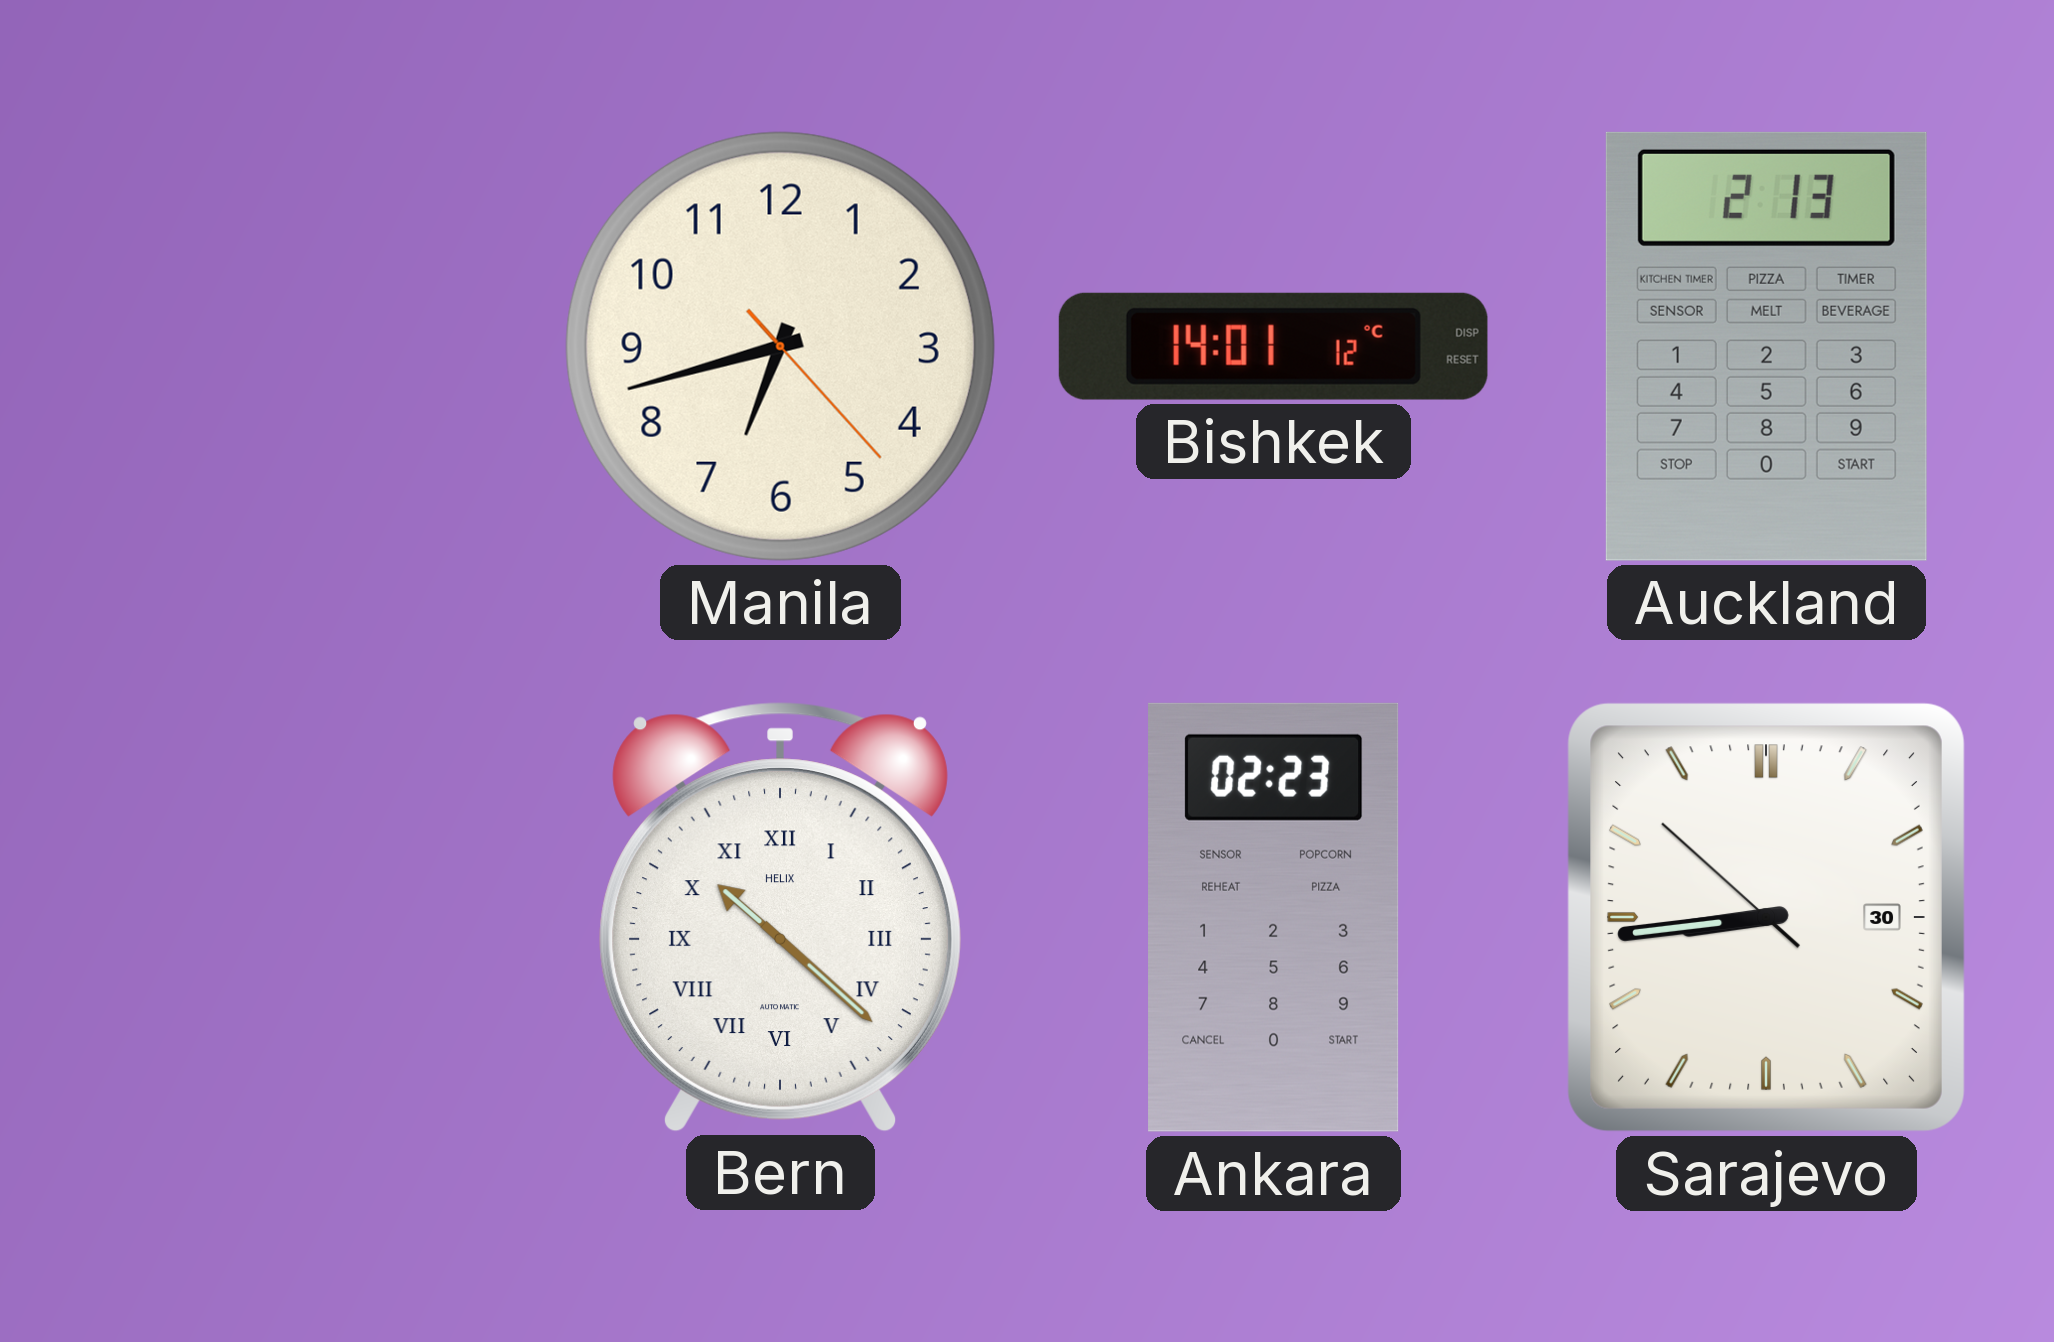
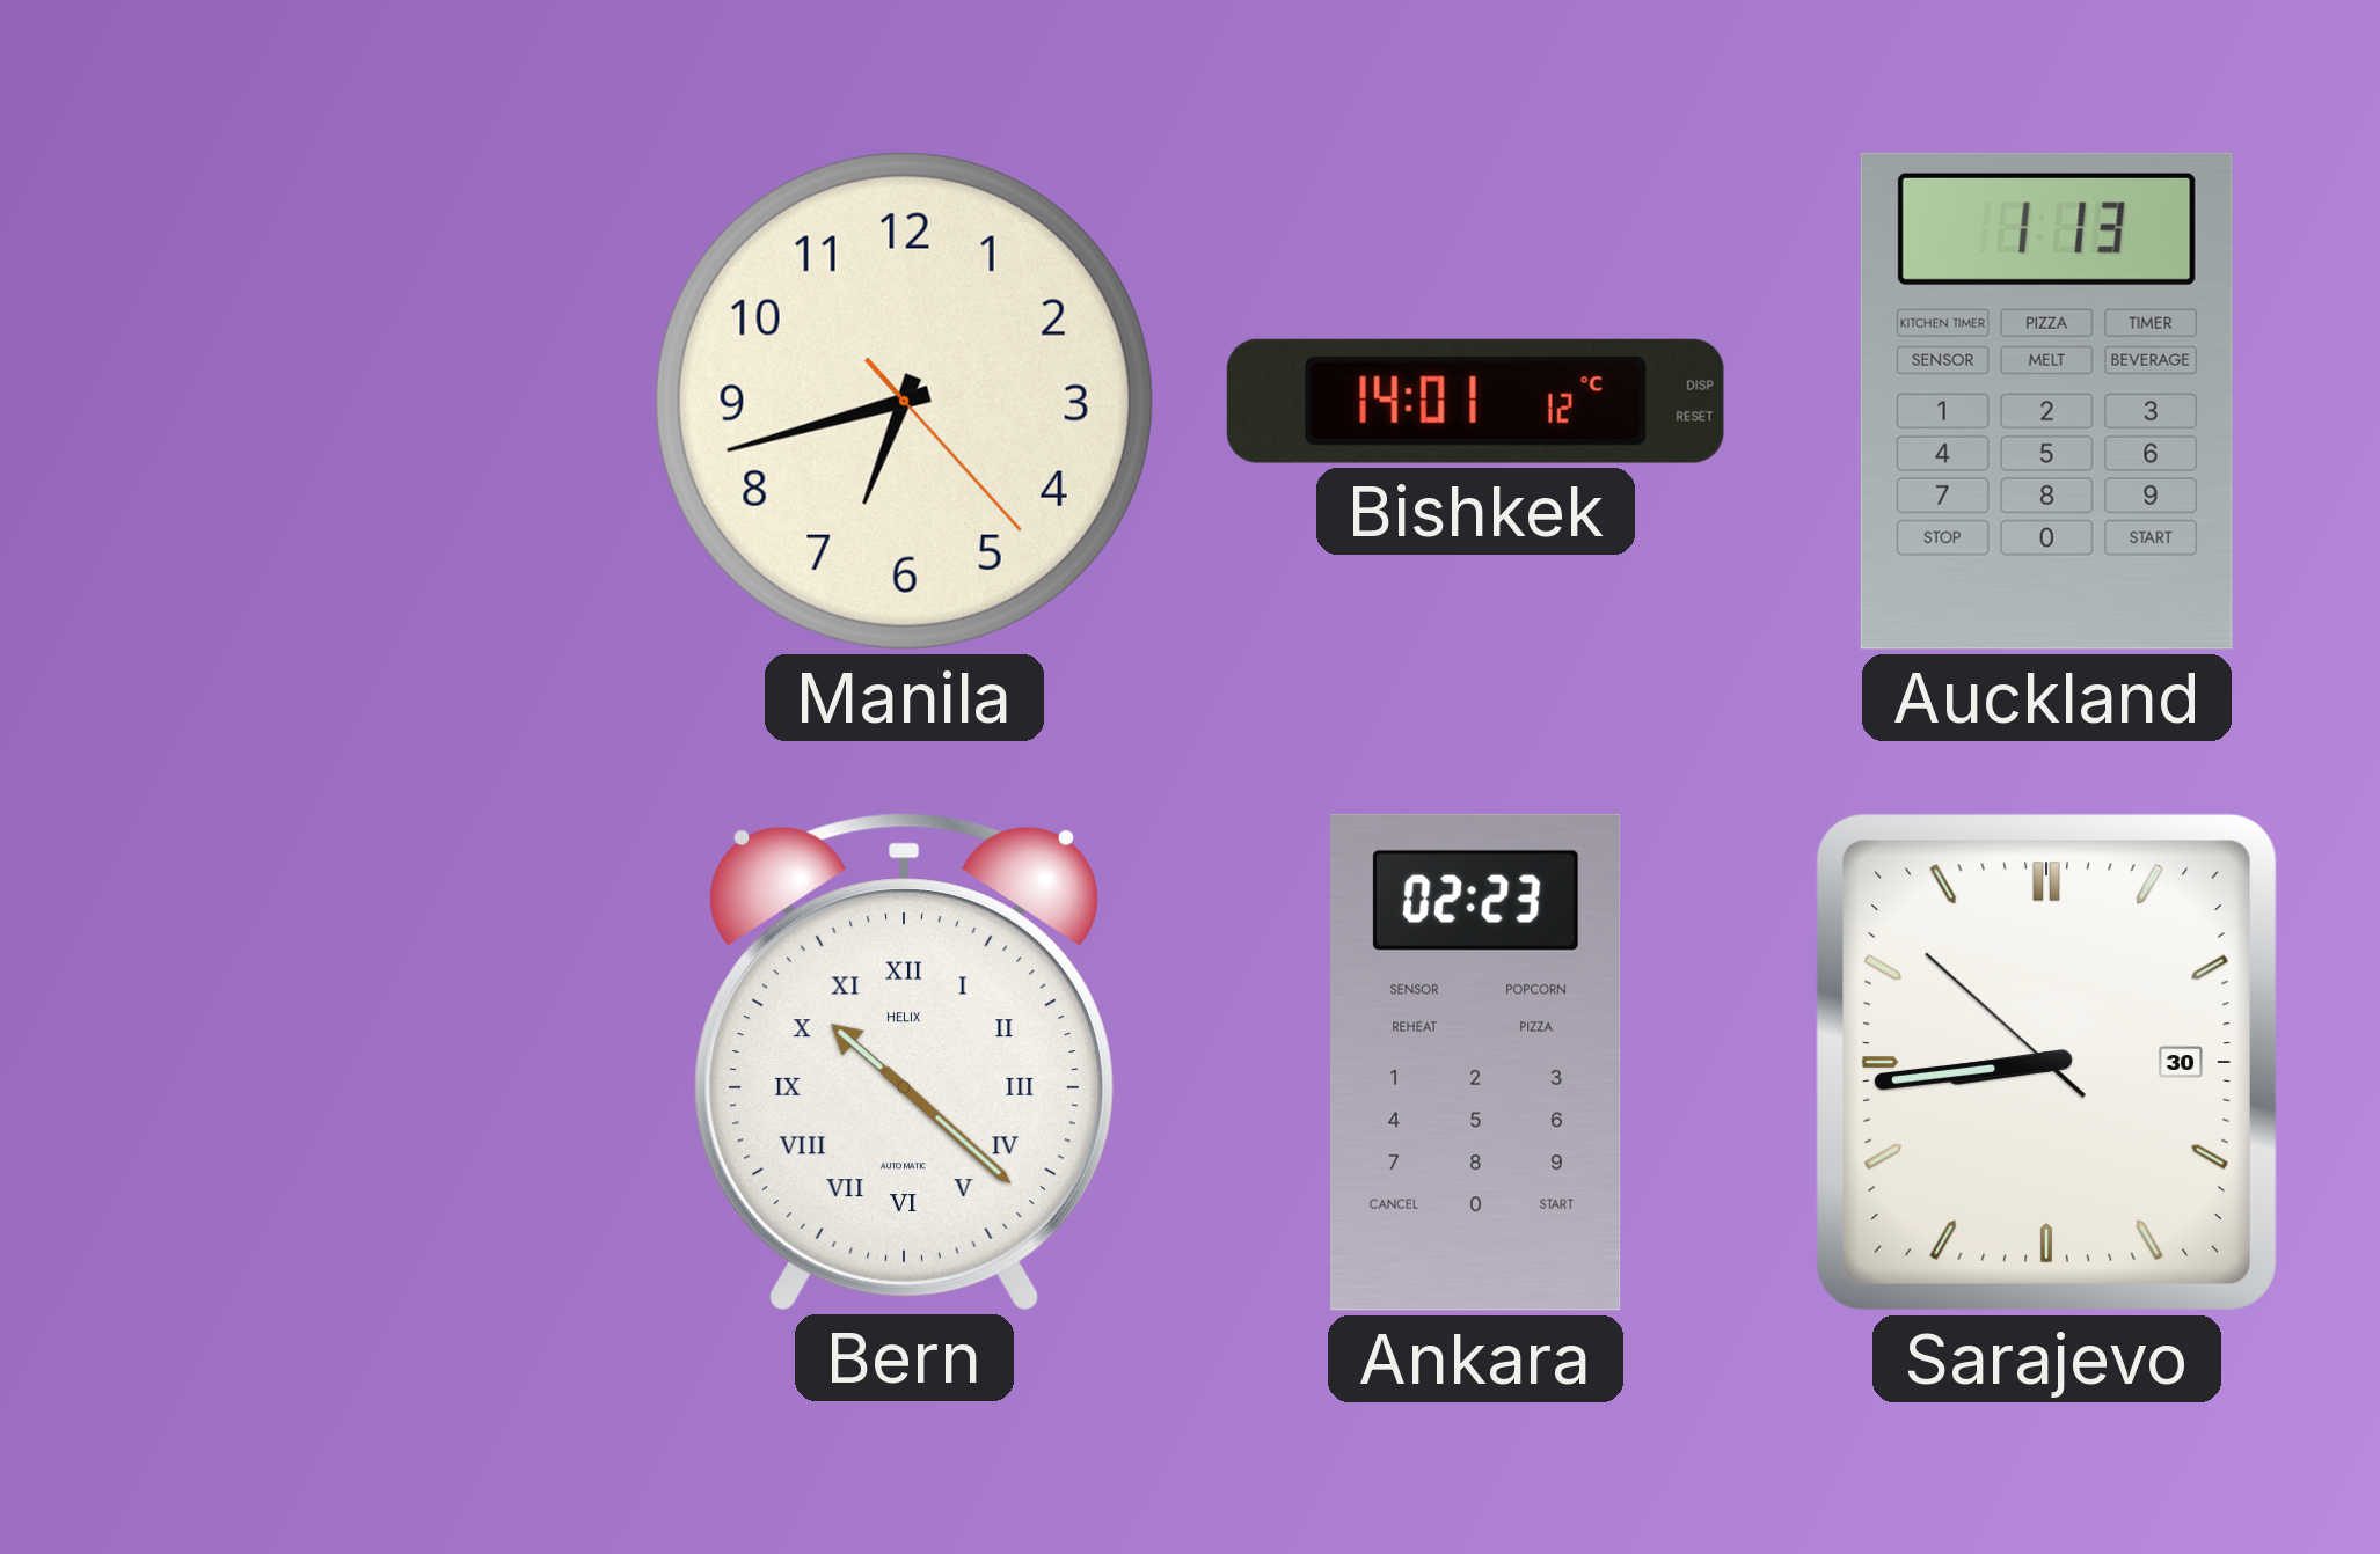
Auckland: 2:13 -> 1:13 (2046, 401)
